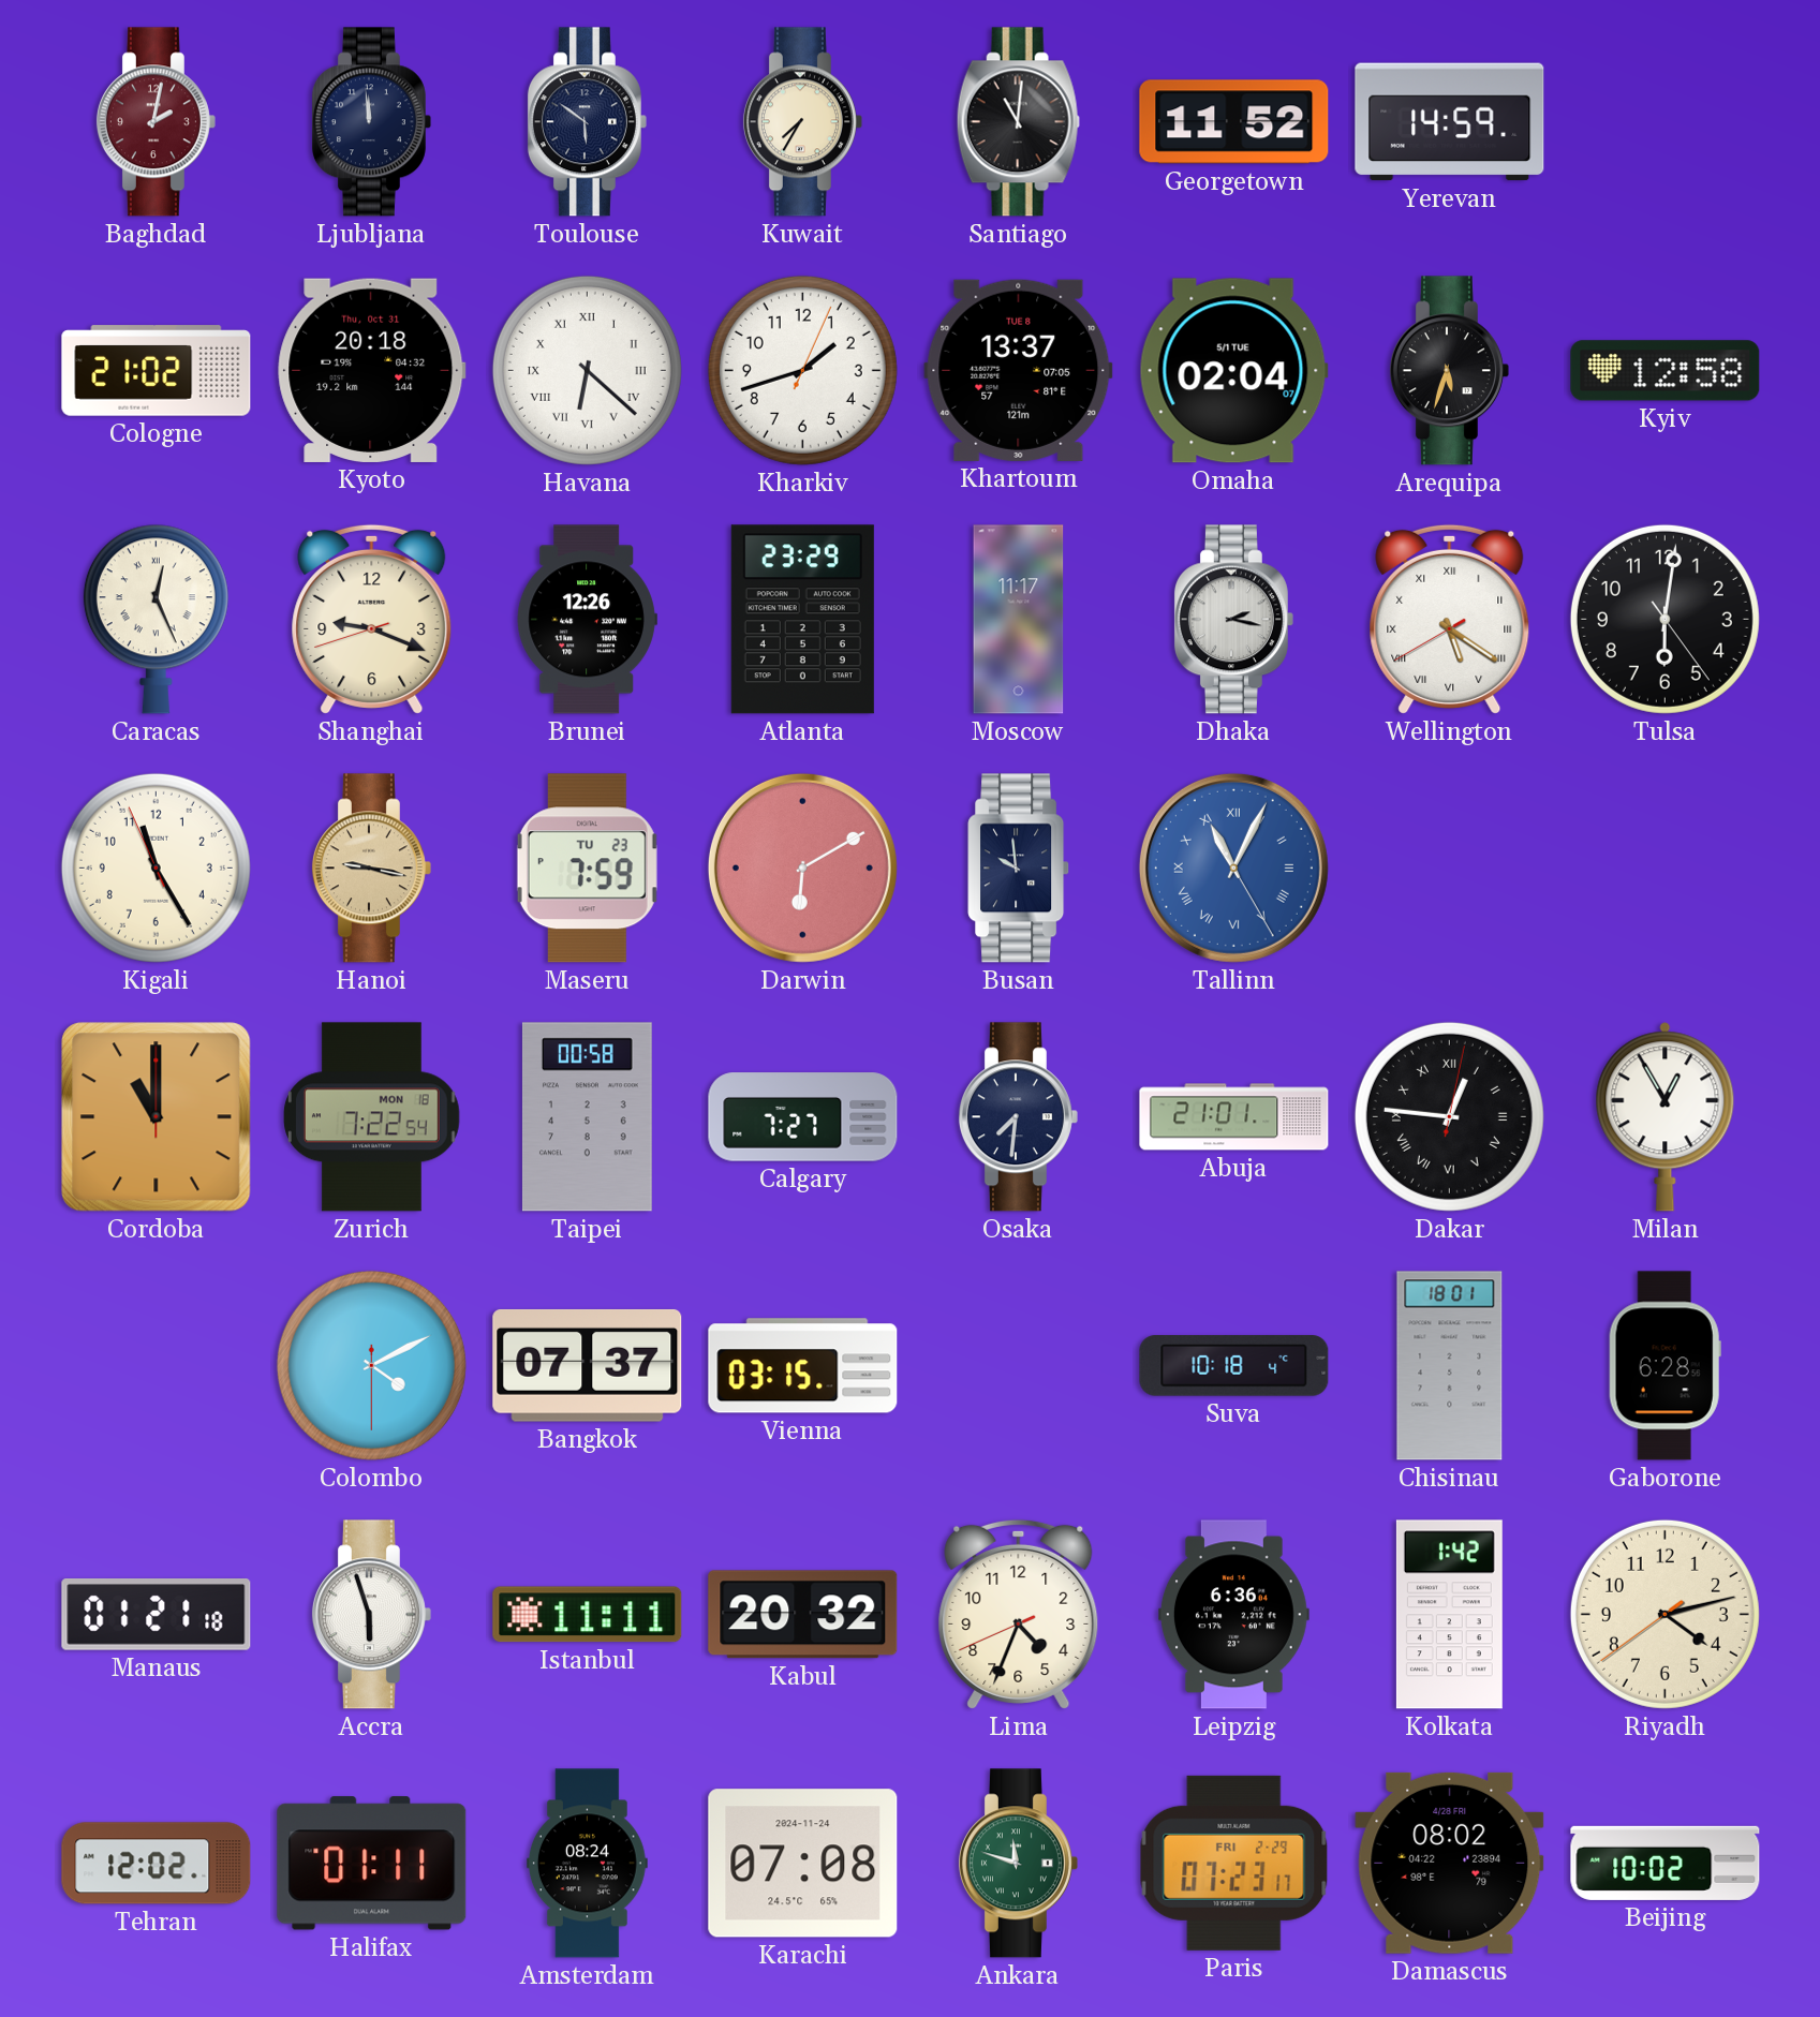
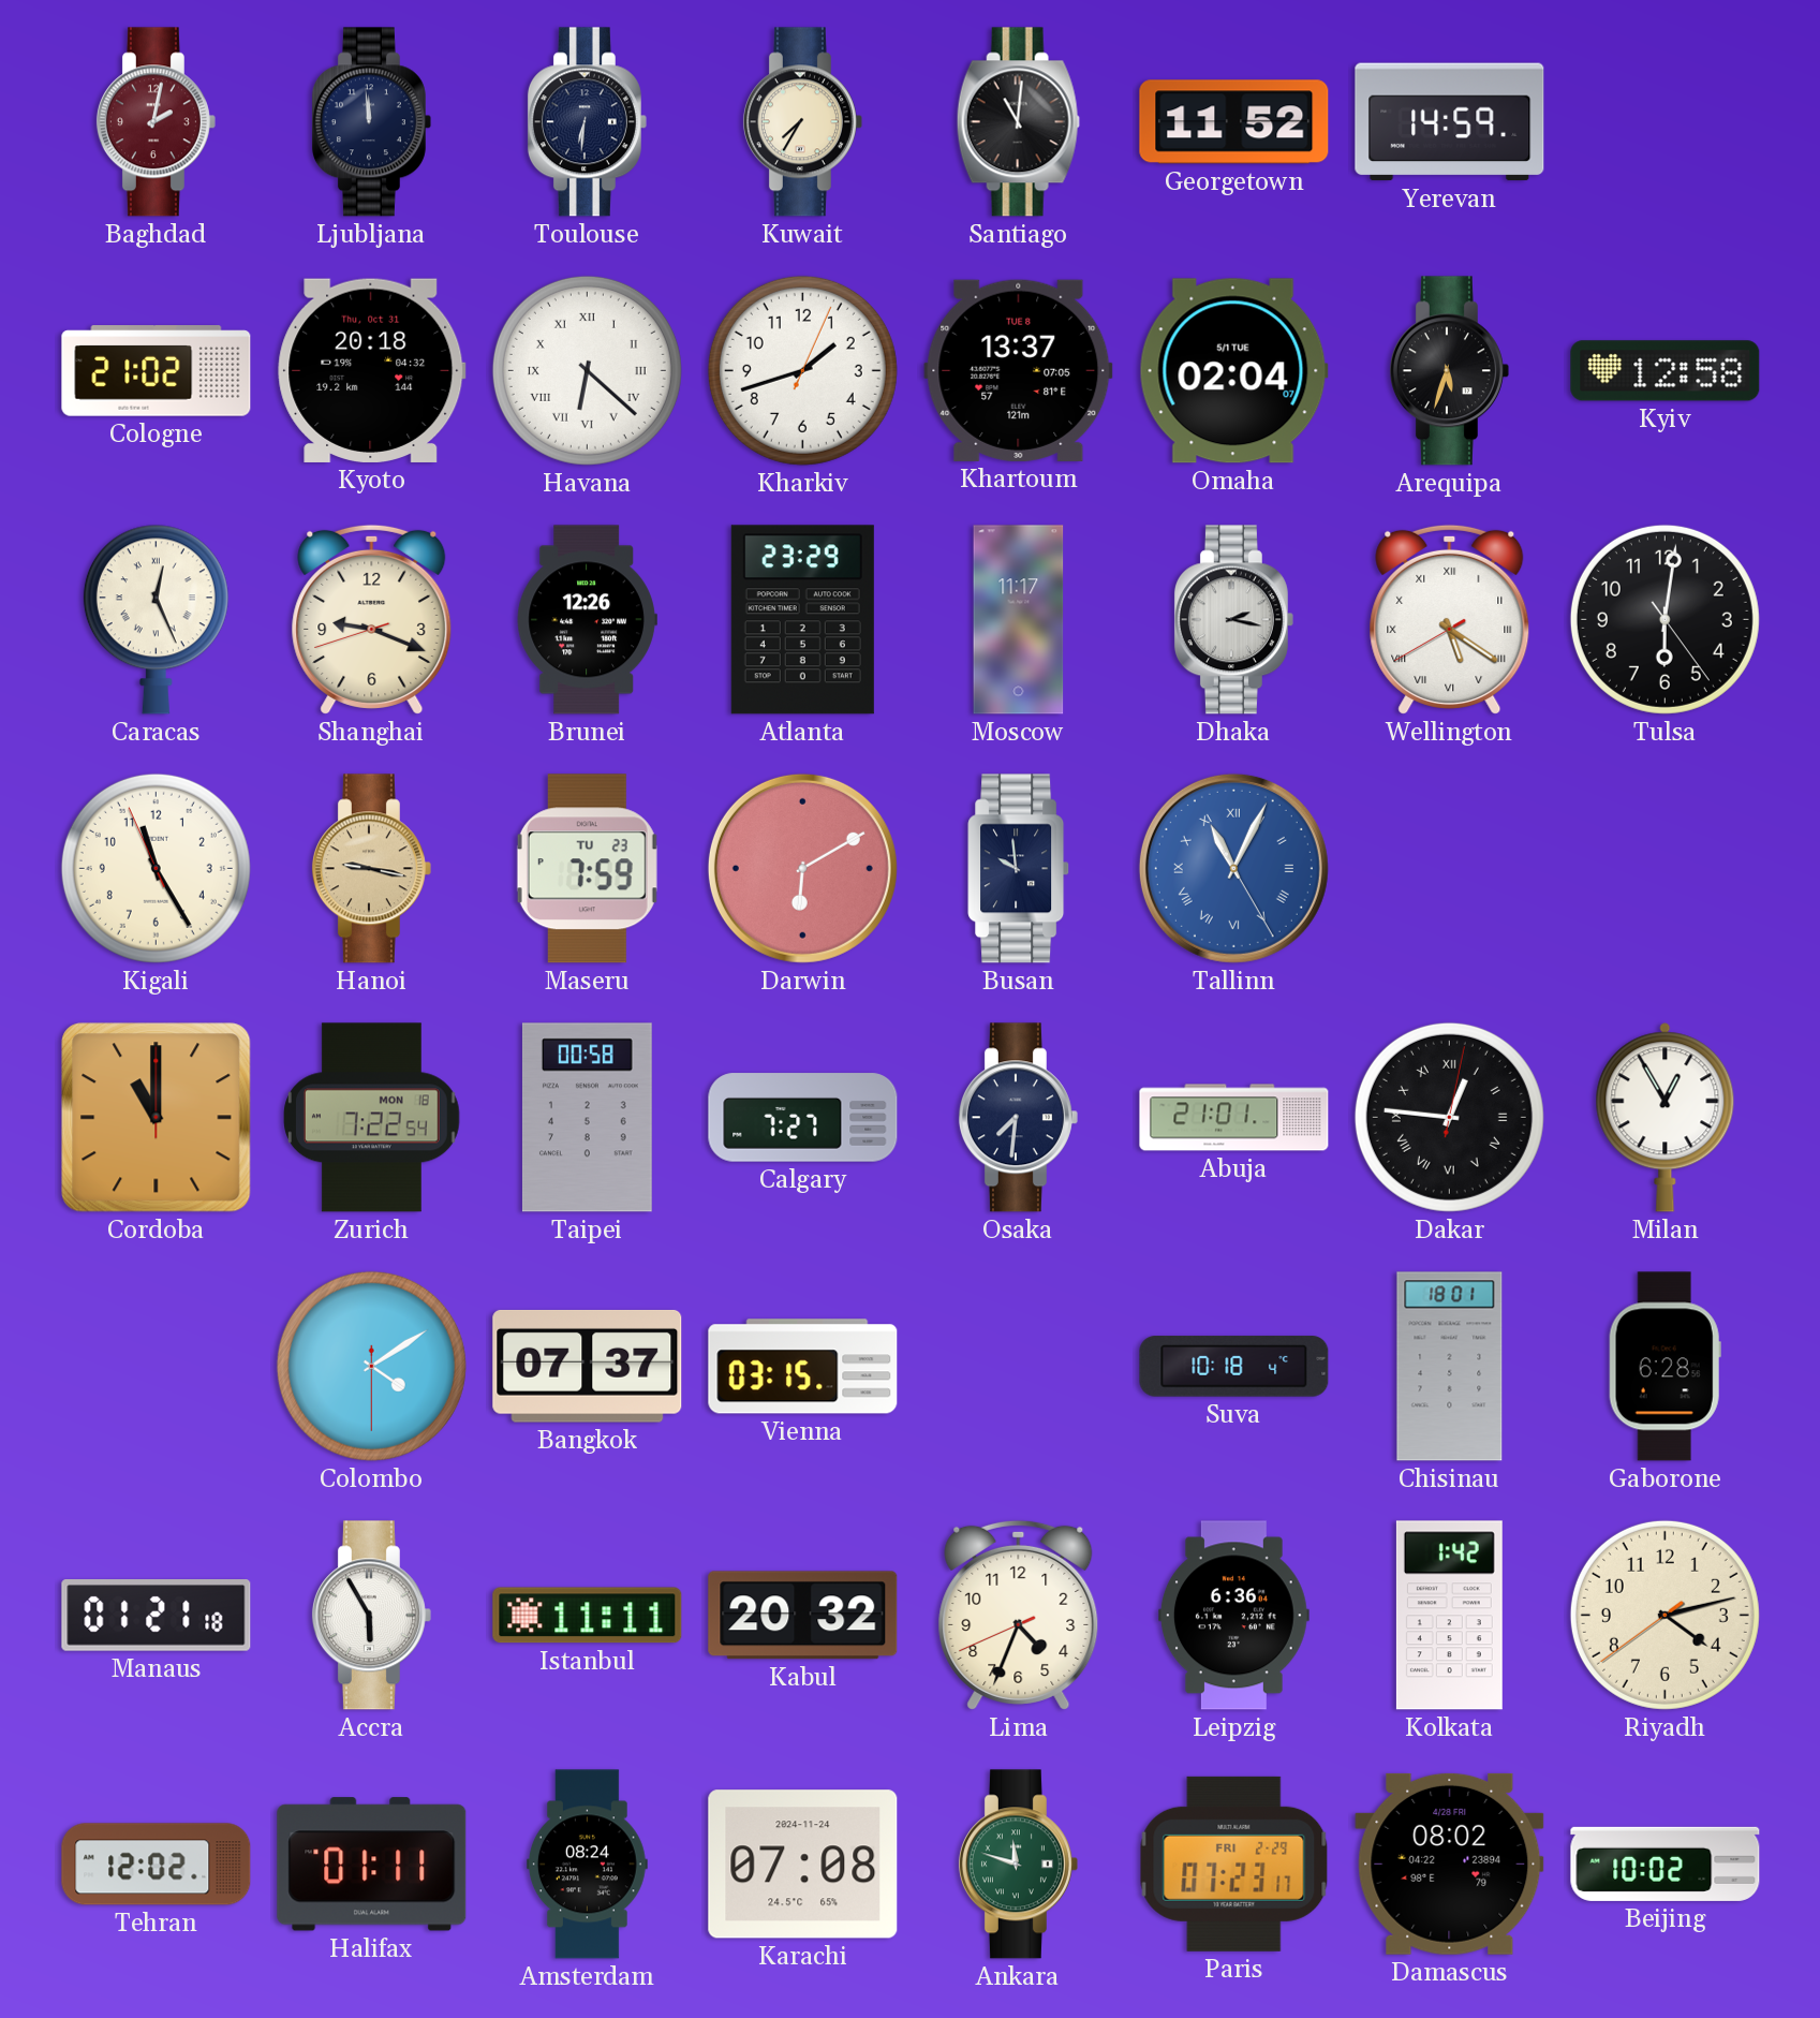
Toulouse: 5:51 -> 6:31 (587, 122)
Colombo: 4:10 -> 4:09 (371, 1366)
Accra: 5:57 -> 5:55 (371, 1616)
